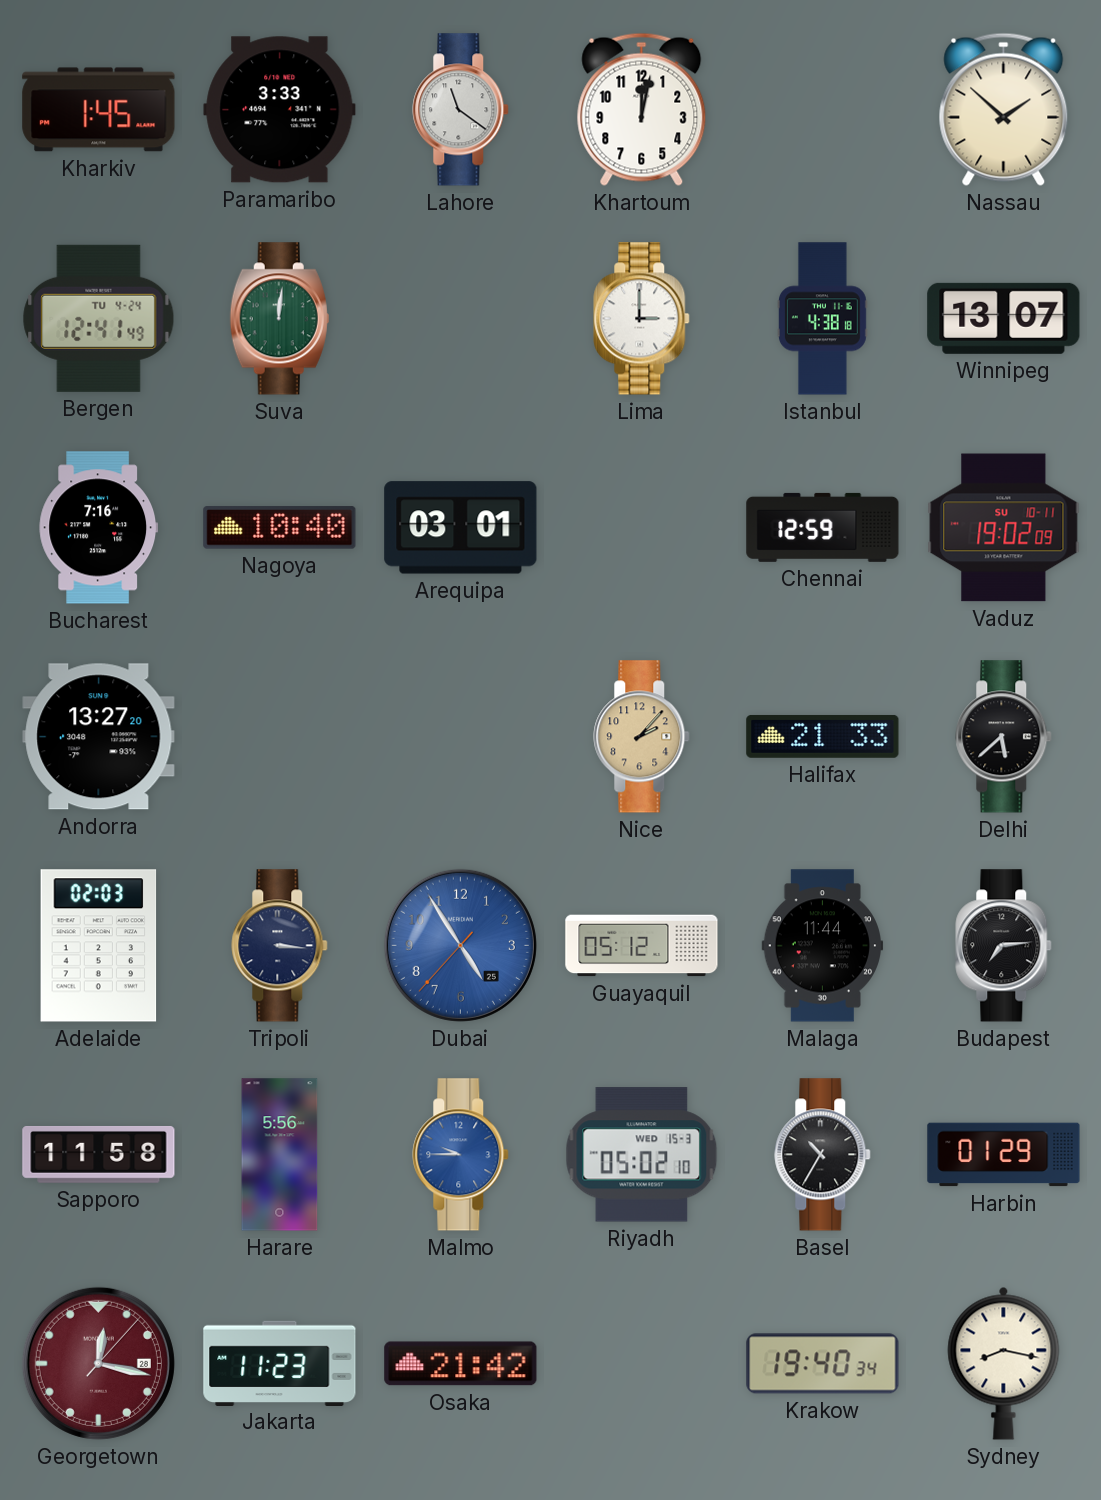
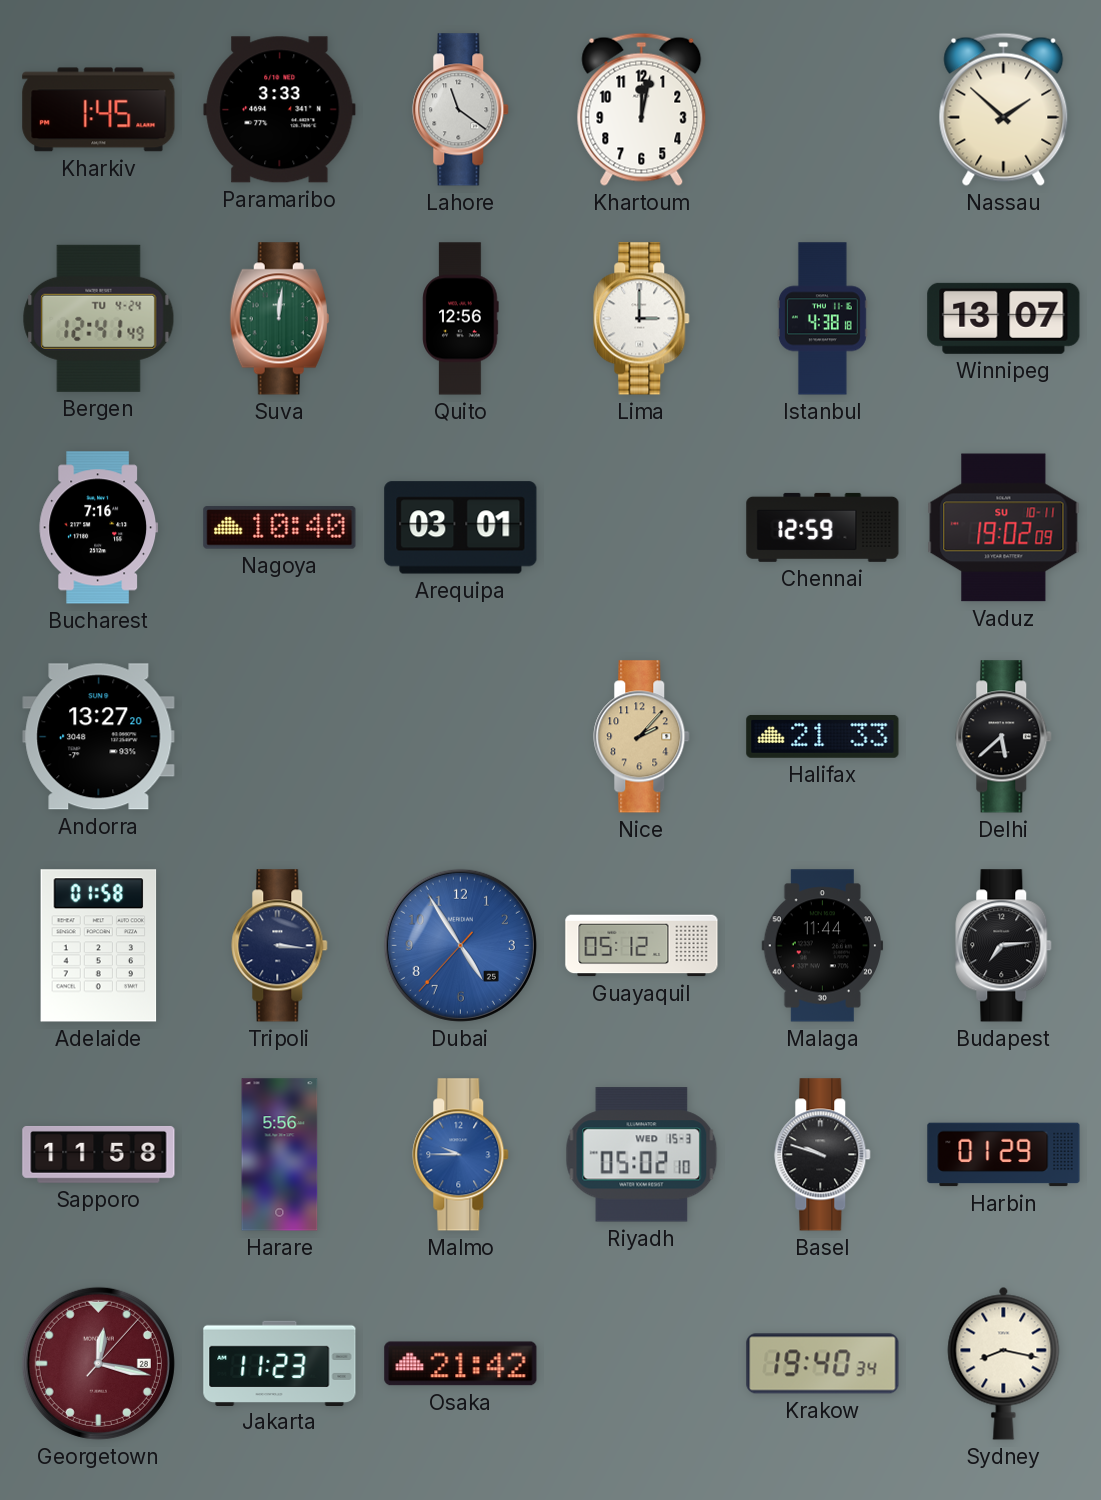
Quito: none -> 12:56 (461, 319)
Adelaide: 02:03 -> 01:58 (99, 946)
Basel: 10:35 -> 9:48 (823, 1155)
